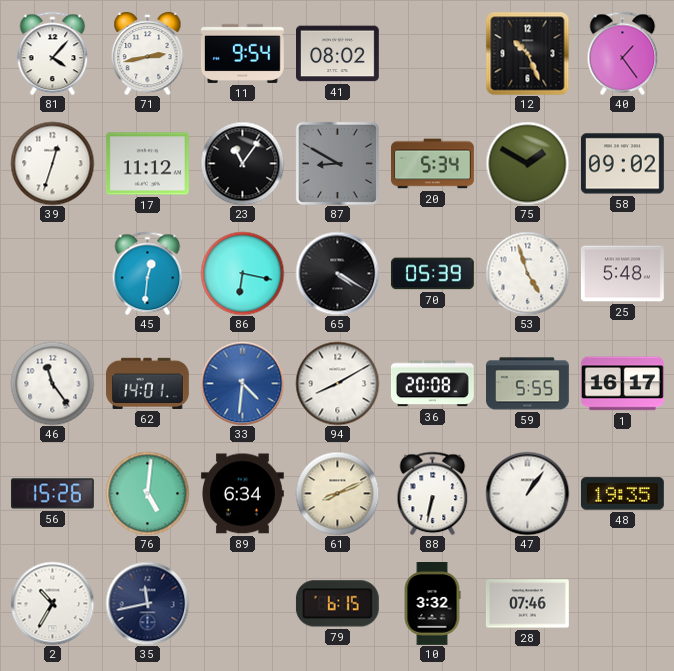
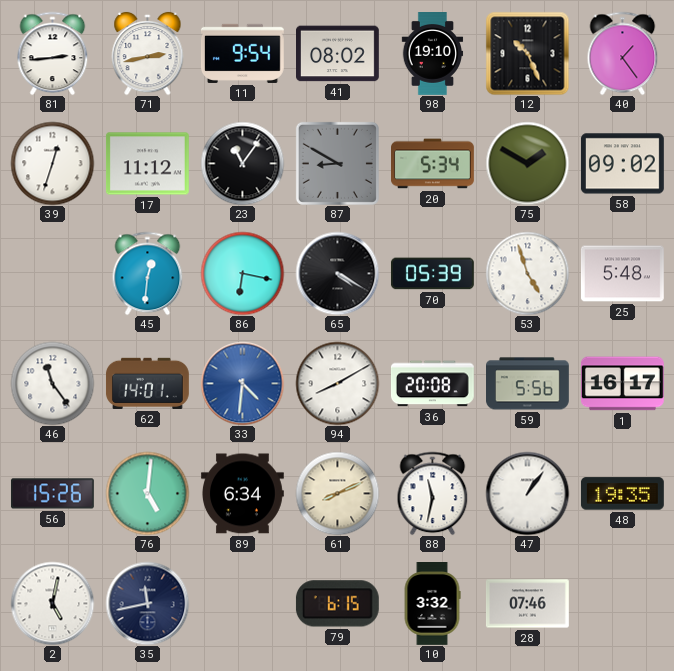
81: 4:07 -> 2:44 (53, 53)
98: none -> 19:10 (433, 54)
59: 5:55 -> 5:56 (528, 384)
88: 6:32 -> 11:32 (433, 493)
2: 10:35 -> 5:02 (52, 603)
